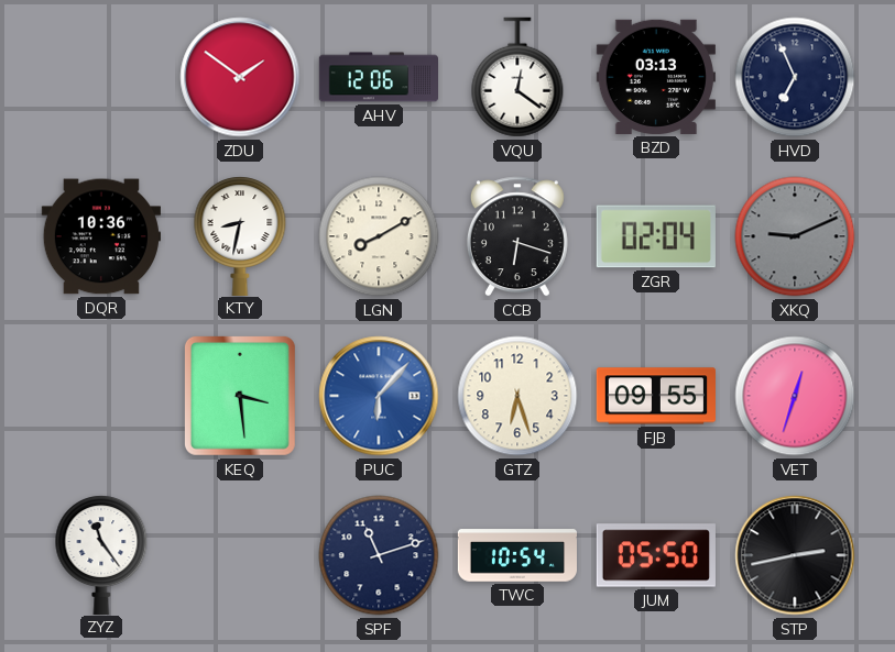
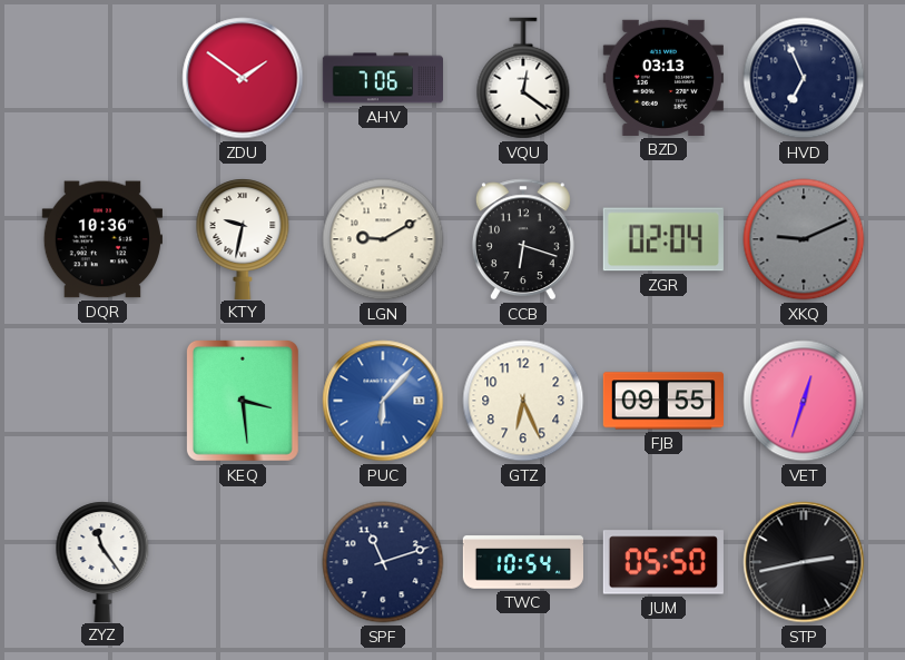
AHV: 12:06 -> 7:06 (383, 78)
KTY: 8:32 -> 9:32 (243, 238)
LGN: 8:10 -> 9:10 (383, 239)
GTZ: 6:27 -> 6:26 (523, 401)
